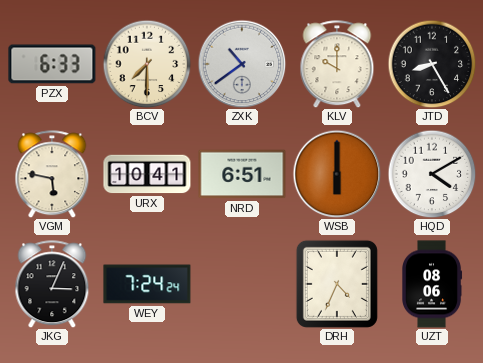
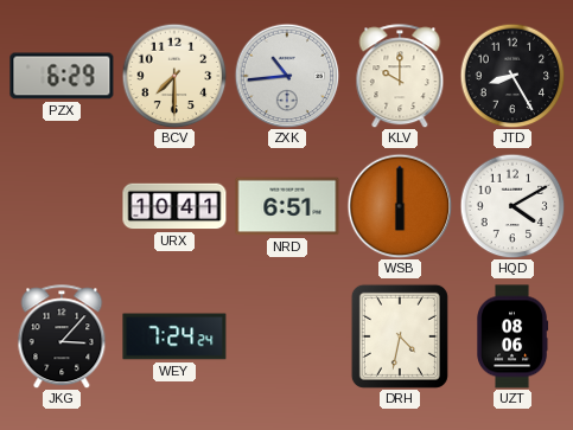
PZX: 6:33 -> 6:29 (62, 76)
ZXK: 10:39 -> 10:44 (287, 76)
VGM: 5:47 -> none (52, 174)
JKG: 3:04 -> 3:07 (62, 336)
DRH: 4:34 -> 4:32 (400, 336)
